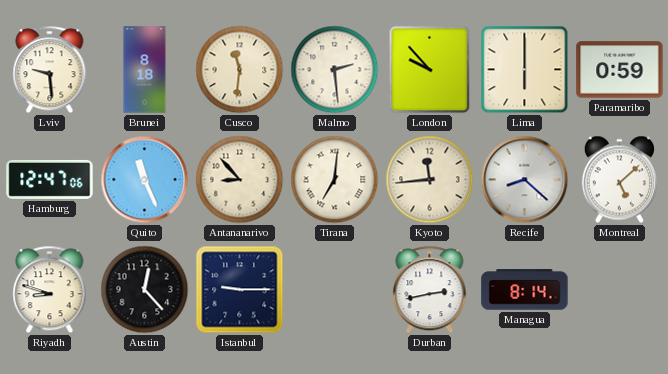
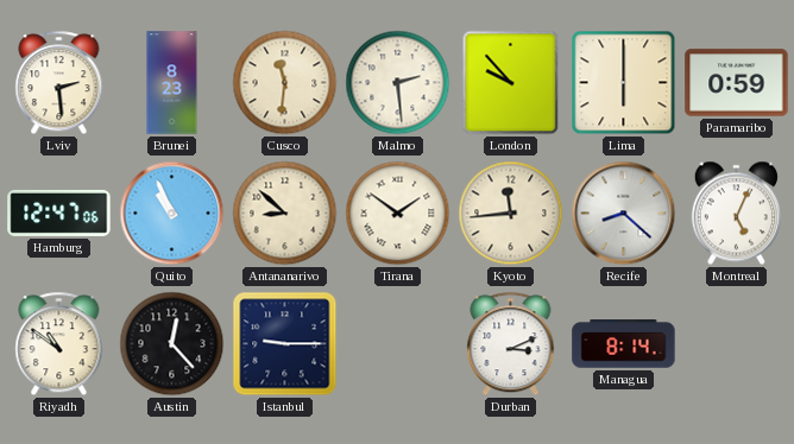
Lviv: 9:29 -> 2:29 (59, 83)
Brunei: 8:18 -> 8:23 (172, 83)
Quito: 11:26 -> 10:56 (172, 214)
Antananarivo: 8:53 -> 8:52 (285, 214)
Tirana: 7:01 -> 1:51 (398, 214)
Montreal: 5:08 -> 5:04 (736, 214)
Riyadh: 8:48 -> 10:51 (59, 344)
Durban: 2:43 -> 3:11 (511, 344)
